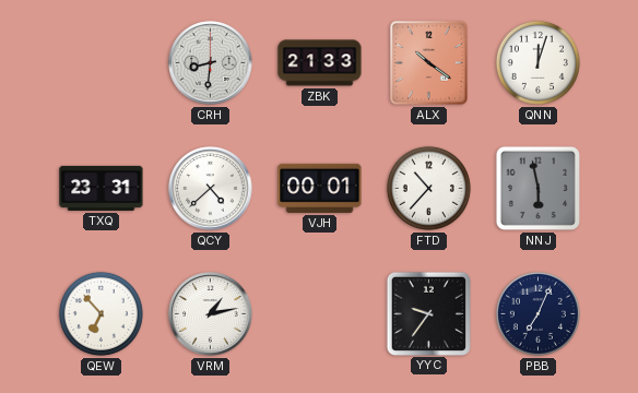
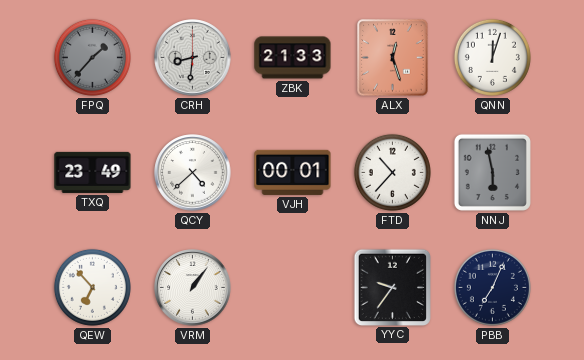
FPQ: none -> 1:37 (92, 57)
ALX: 10:21 -> 12:27 (393, 58)
TXQ: 23:31 -> 23:49 (93, 172)
VRM: 1:13 -> 1:06 (193, 288)
